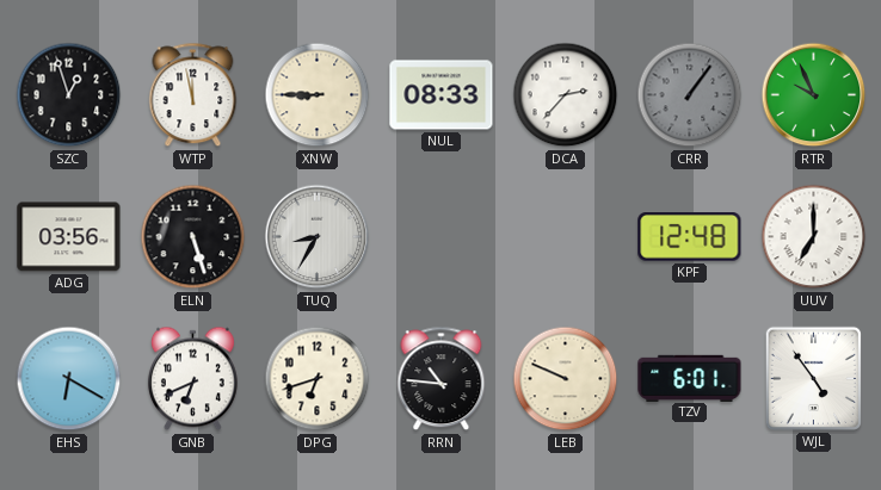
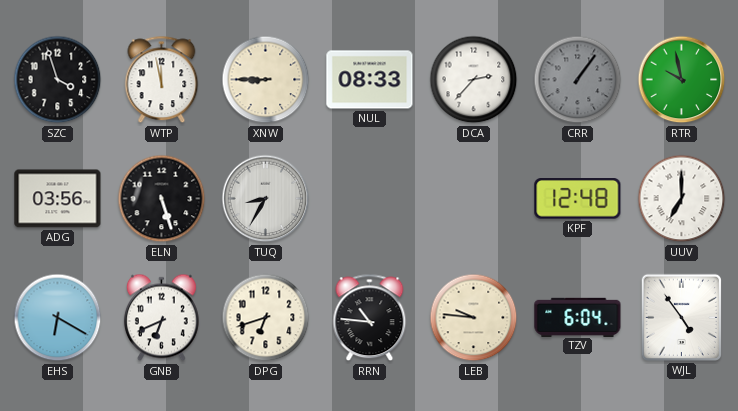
SZC: 12:57 -> 3:57 (58, 80)
RTR: 9:56 -> 9:58 (682, 80)
LEB: 9:49 -> 9:46 (474, 318)
TZV: 6:01 -> 6:04 (578, 317)
